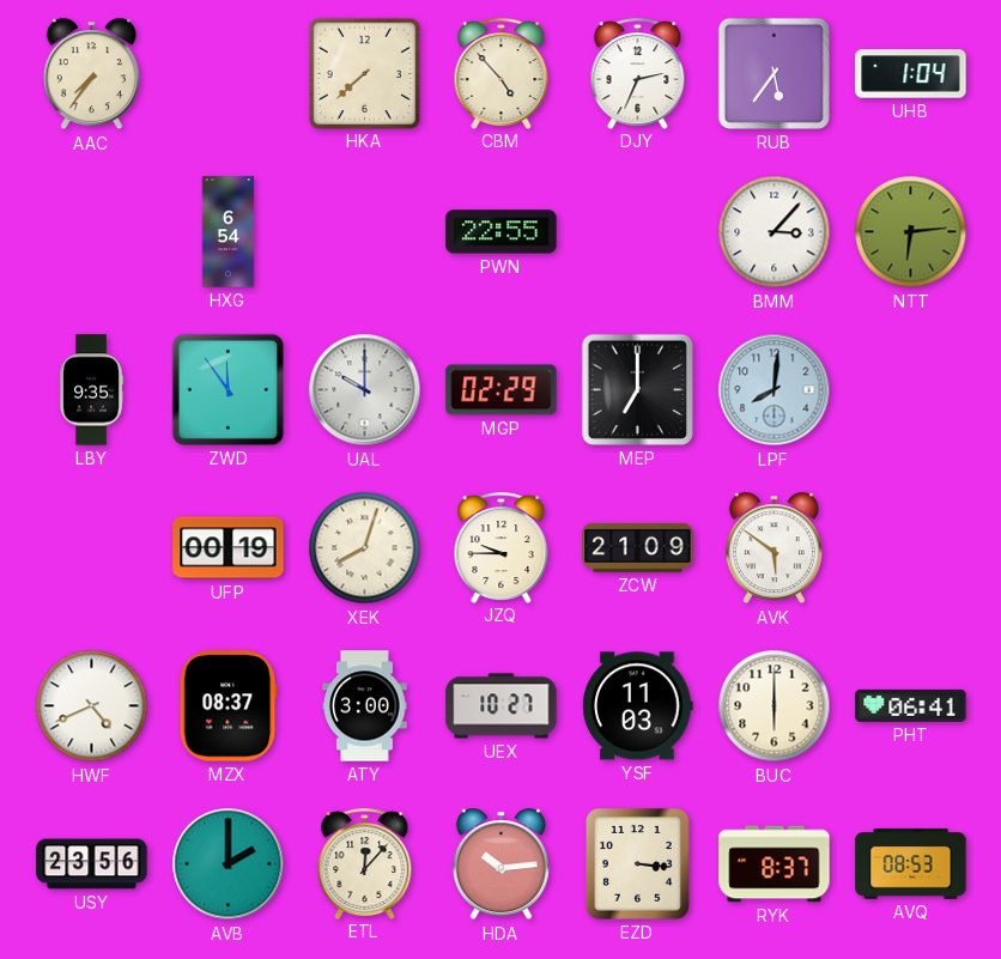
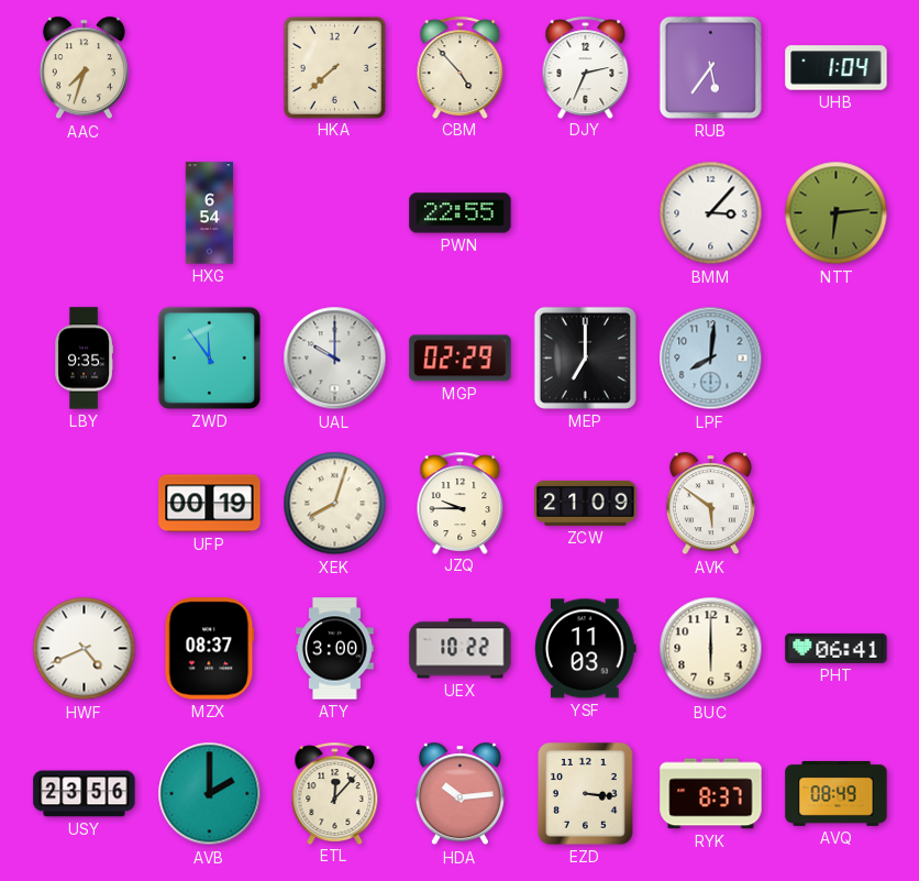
AAC: 7:36 -> 7:33 (84, 68)
UEX: 10:27 -> 10:22 (461, 649)
AVQ: 08:53 -> 08:49 (837, 793)
